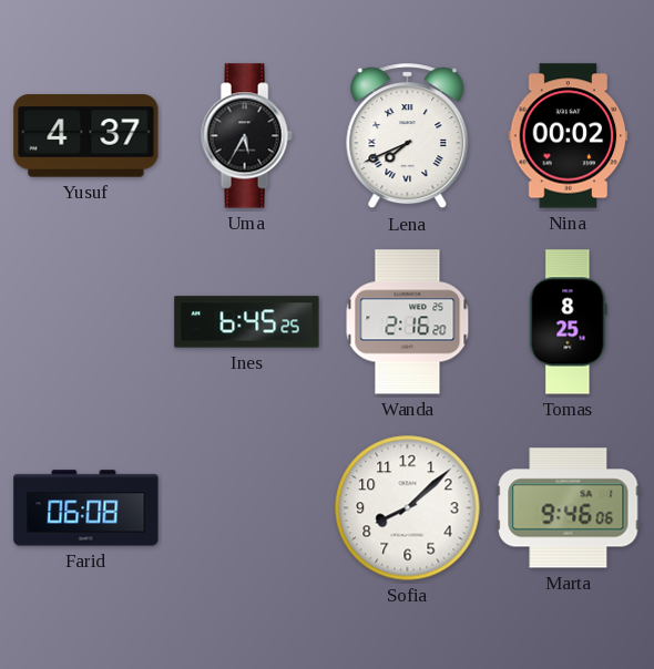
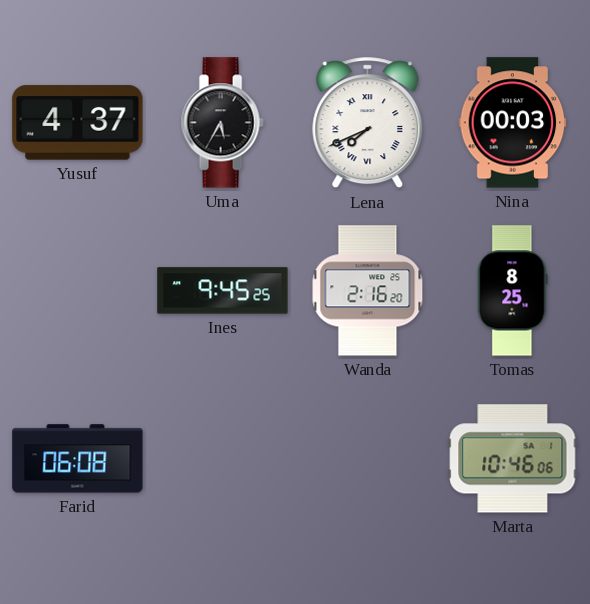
Nina: 00:02 -> 00:03 (513, 123)
Ines: 6:45 -> 9:45 (223, 291)
Sofia: 8:08 -> none (408, 508)
Marta: 9:46 -> 10:46 (513, 459)
